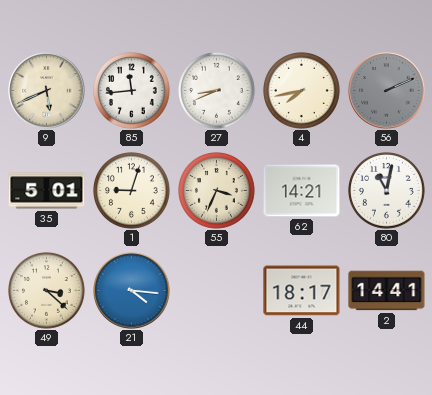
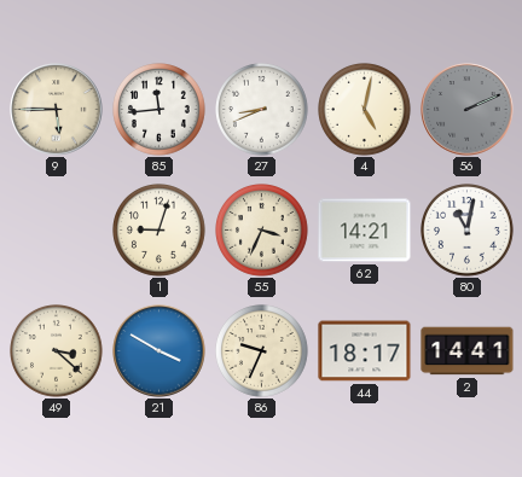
9: 5:41 -> 5:45 (57, 110)
4: 7:43 -> 5:02 (365, 110)
35: 5:01 -> none (47, 191)
21: 4:16 -> 3:50 (159, 351)
86: none -> 9:34 (262, 351)
